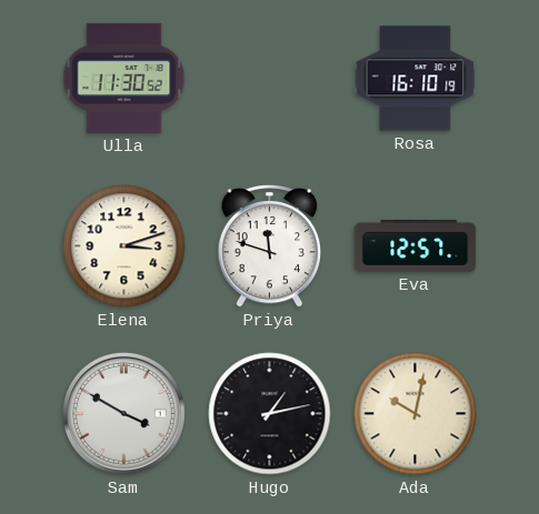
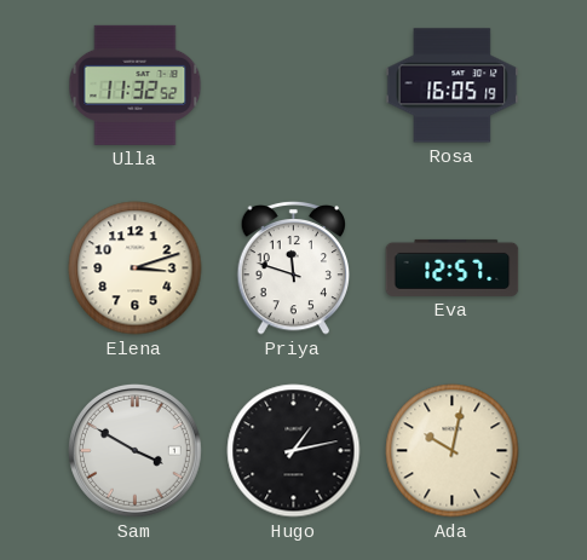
Ulla: 11:30 -> 11:32 (136, 85)
Rosa: 16:10 -> 16:05 (453, 86)
